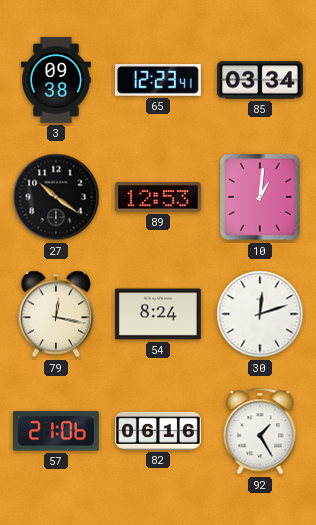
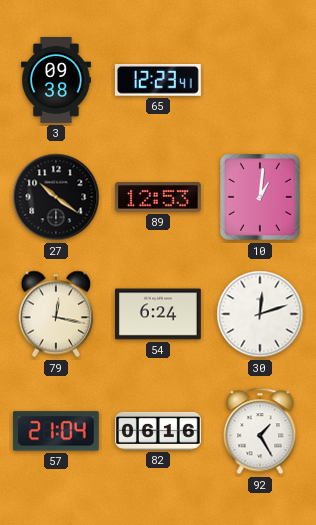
85: 03:34 -> none (261, 80)
54: 8:24 -> 6:24 (159, 314)
57: 21:06 -> 21:04 (56, 431)
